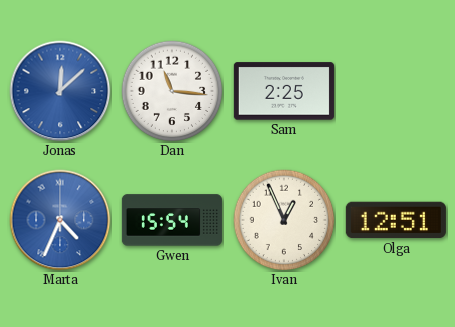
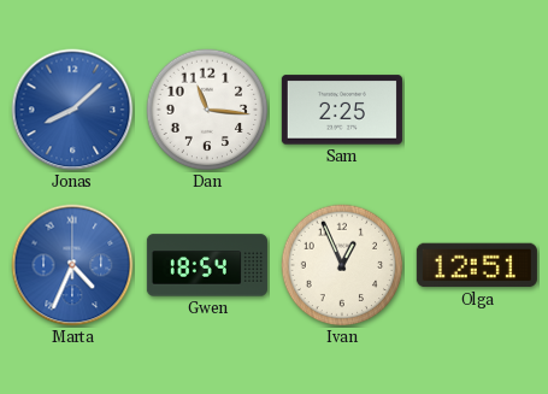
Jonas: 12:08 -> 8:08 (72, 110)
Gwen: 15:54 -> 18:54 (207, 265)
